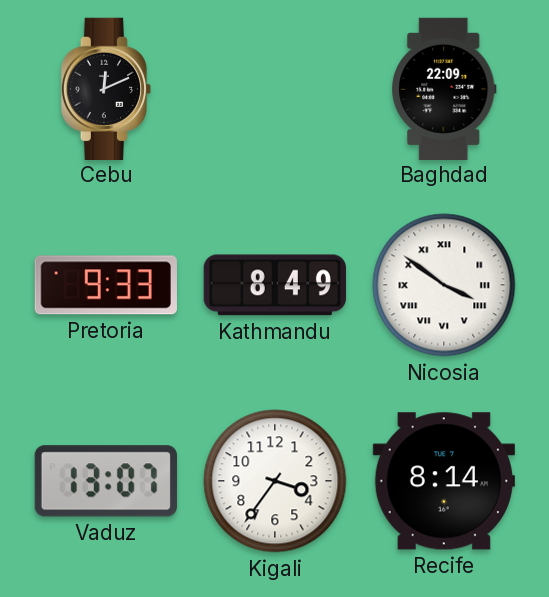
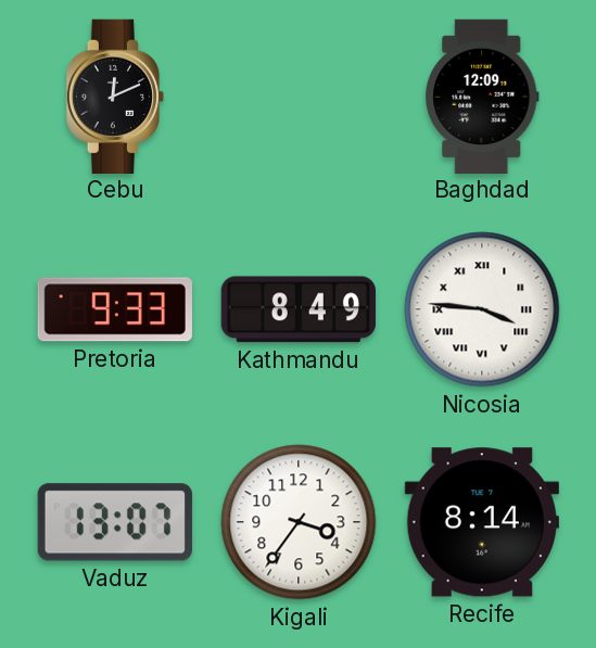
Baghdad: 22:09 -> 12:09 (482, 96)
Nicosia: 3:51 -> 3:46 (482, 309)
